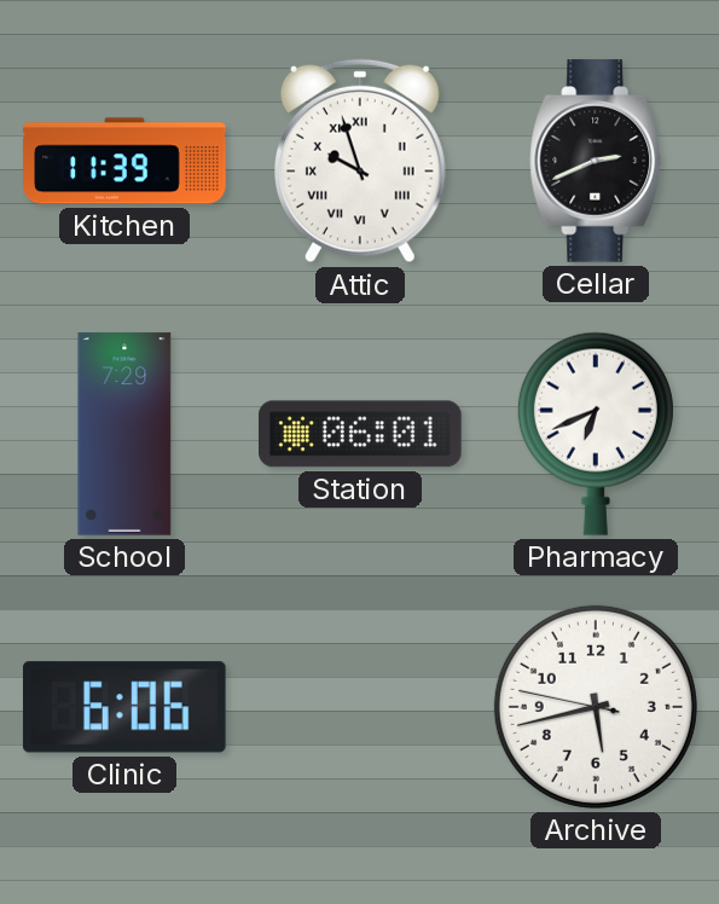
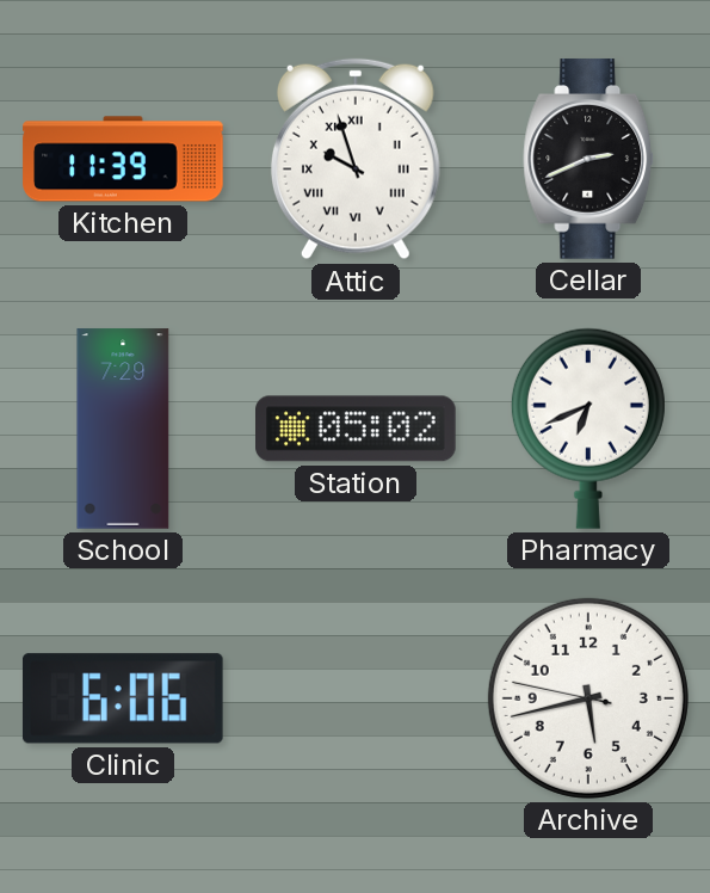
Station: 06:01 -> 05:02 (357, 429)
